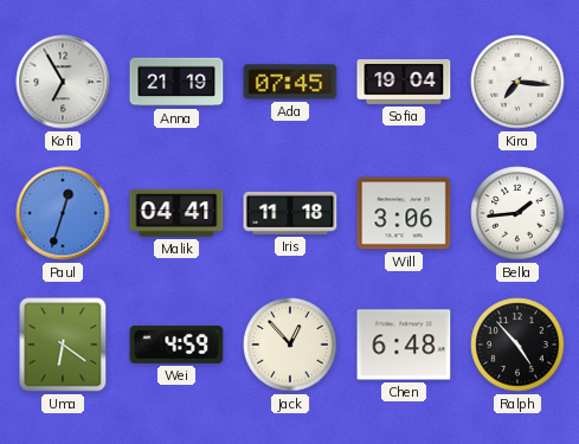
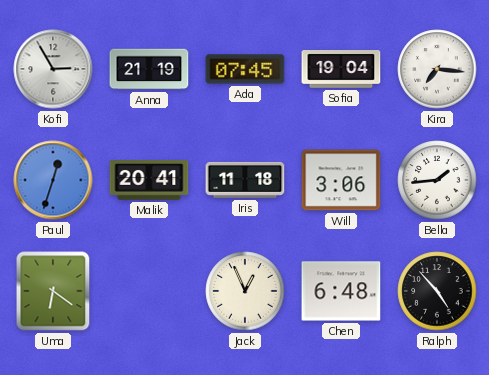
Kofi: 6:55 -> 2:55 (53, 69)
Malik: 04:41 -> 20:41 (149, 181)
Wei: 4:59 -> none (176, 345)
Jack: 12:53 -> 12:56 (245, 291)
